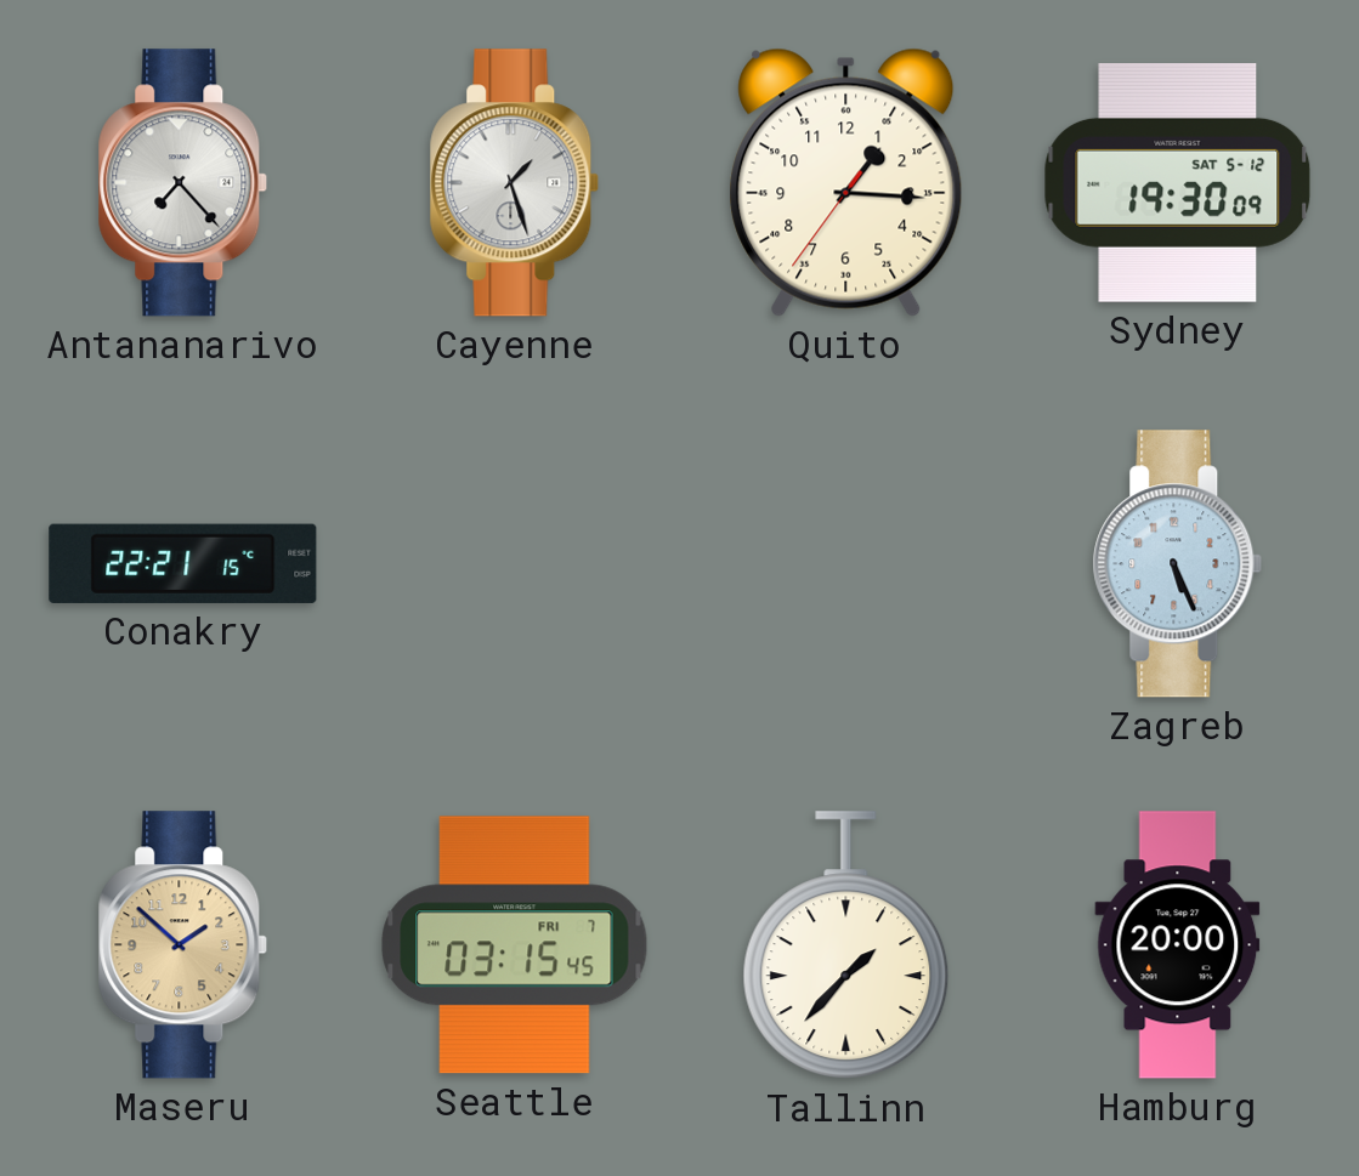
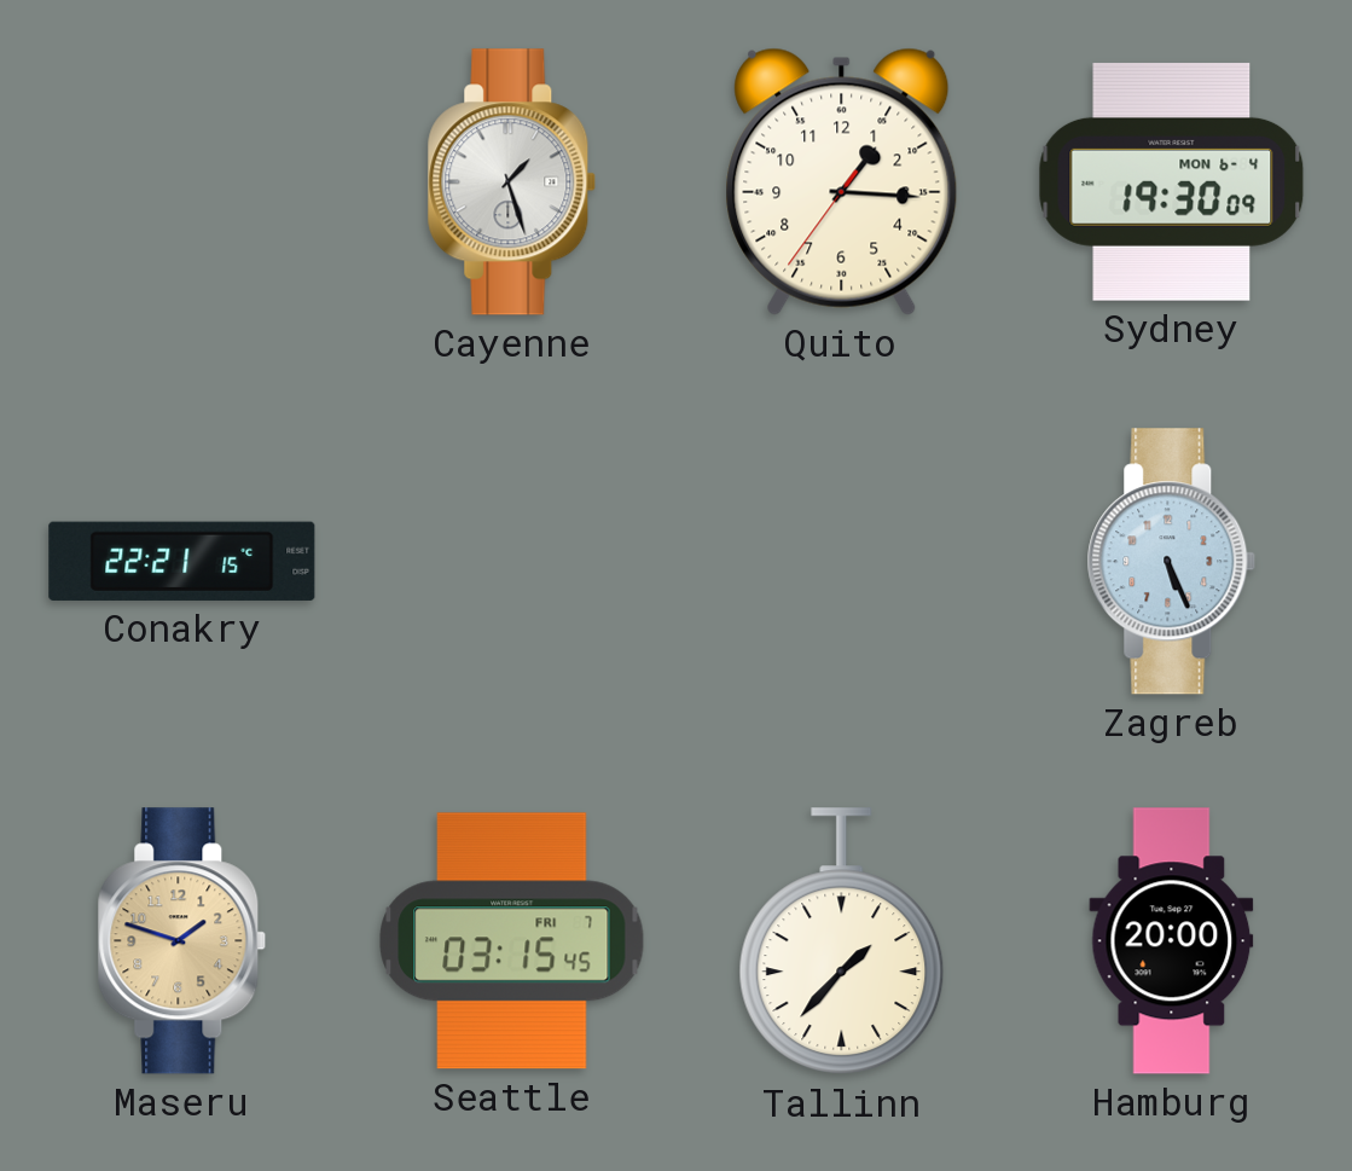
Antananarivo: 7:23 -> none (183, 183)
Sydney date: SAT 5-12 -> MON 6-4 (1172, 181)
Maseru: 1:52 -> 1:48 (182, 941)
